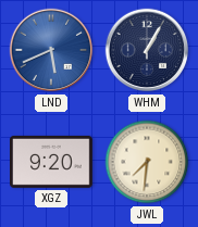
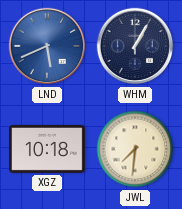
XGZ: 9:20 -> 10:18 (48, 149)
